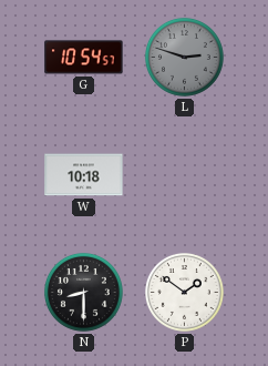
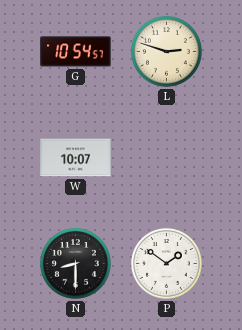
L dial: grey -> cream (166, 51)
W: 10:18 -> 10:07 (76, 158)
